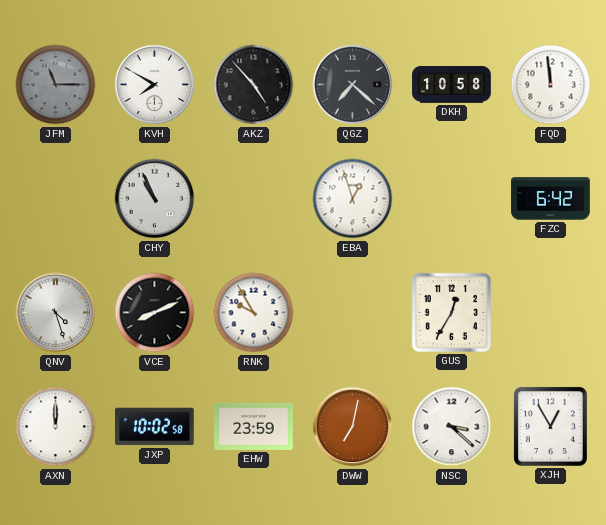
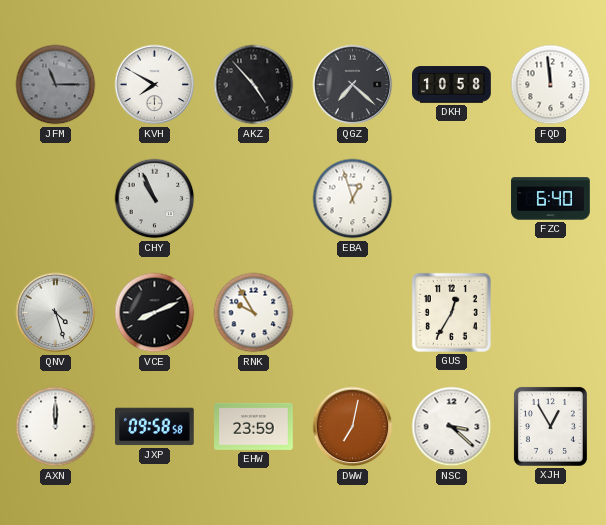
FZC: 6:42 -> 6:40 (551, 199)
JXP: 10:02 -> 09:58 (155, 427)
